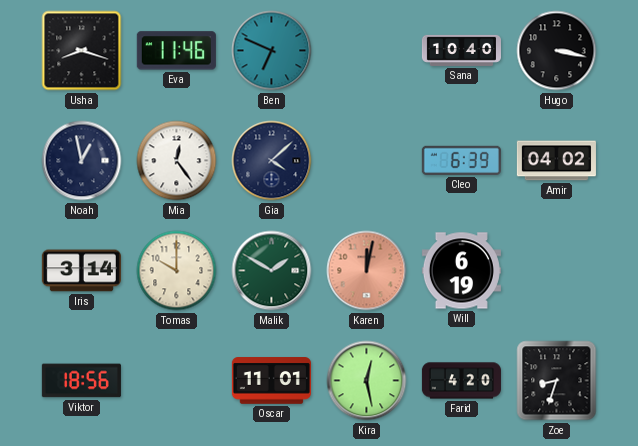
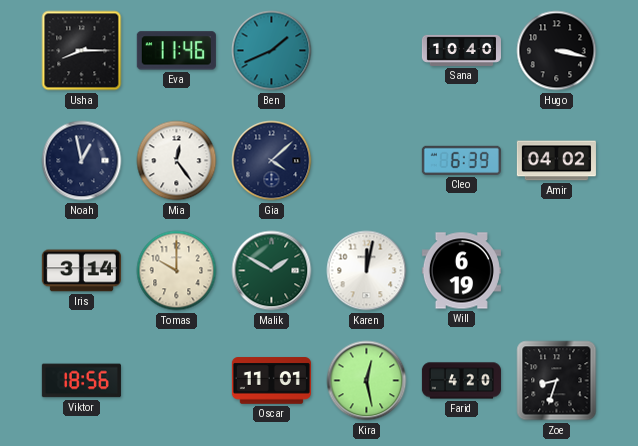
Usha: 8:18 -> 8:15 (82, 51)
Ben: 6:49 -> 1:41 (272, 51)
Karen dial: salmon -> white (367, 271)
